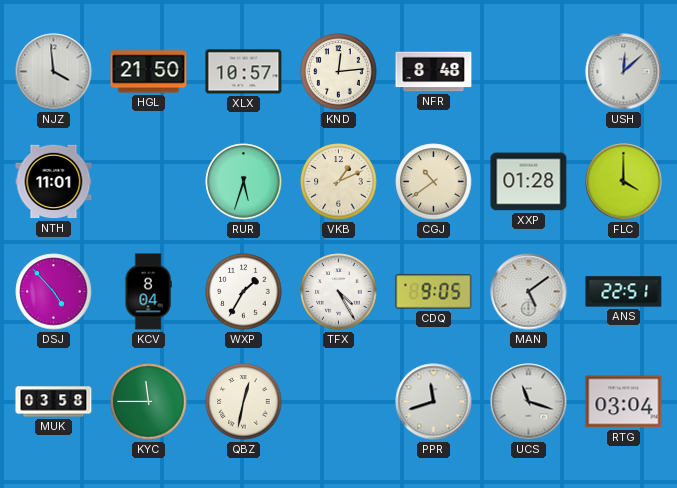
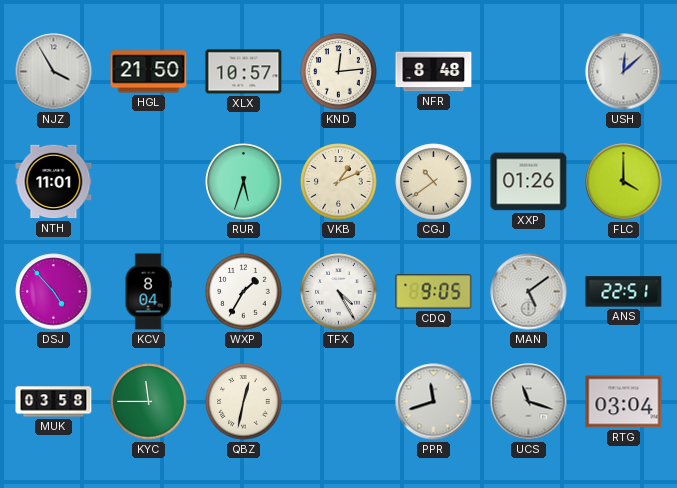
NJZ: 3:59 -> 3:55 (54, 72)
XXP: 01:28 -> 01:26 (529, 182)
